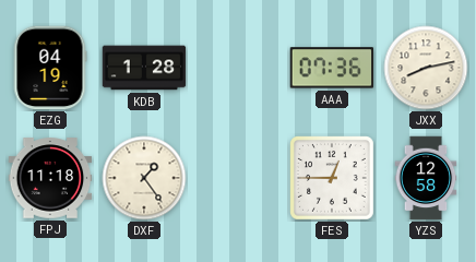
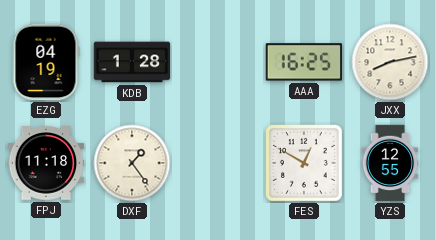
AAA: 07:36 -> 16:25 (304, 62)
FES: 12:45 -> 12:50 (305, 164)
YZS: 12:58 -> 12:55 (390, 163)
